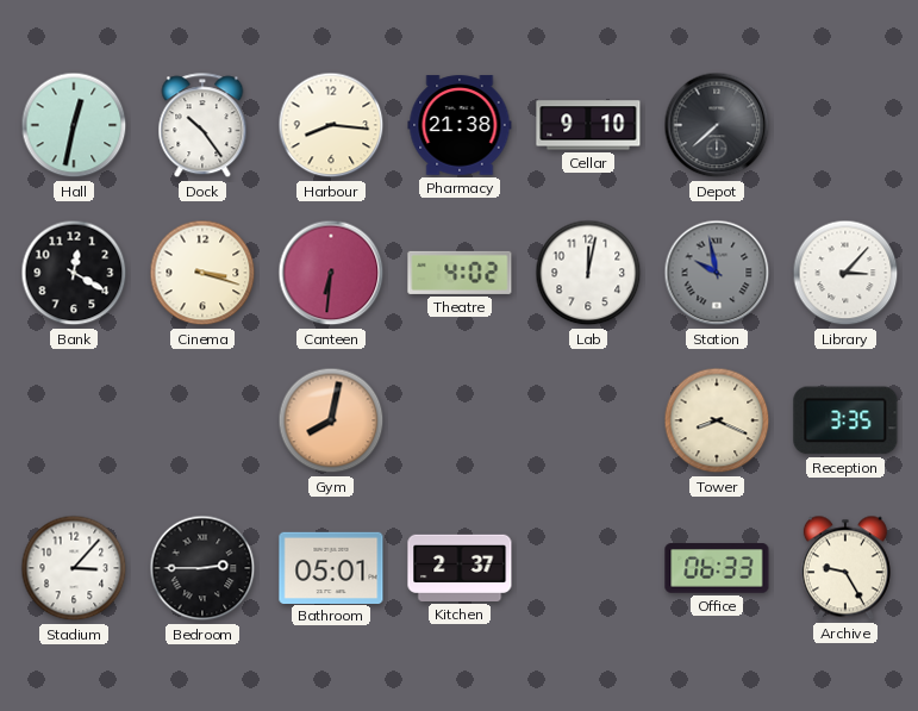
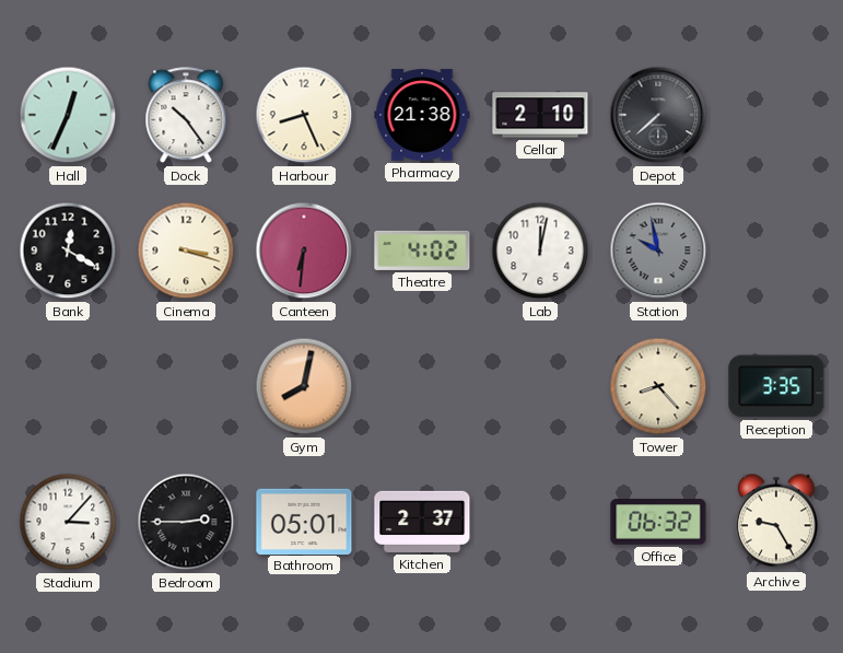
Hall: 12:32 -> 12:34 (68, 115)
Harbour: 8:16 -> 8:26 (304, 115)
Cellar: 9:10 -> 2:10 (540, 115)
Library: 3:07 -> none (845, 273)
Tower: 8:19 -> 8:23 (658, 386)
Office: 06:33 -> 06:32 (658, 522)
